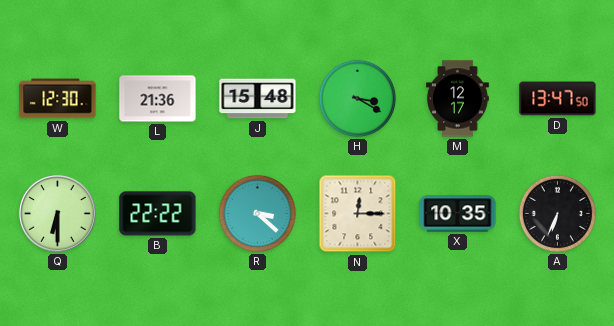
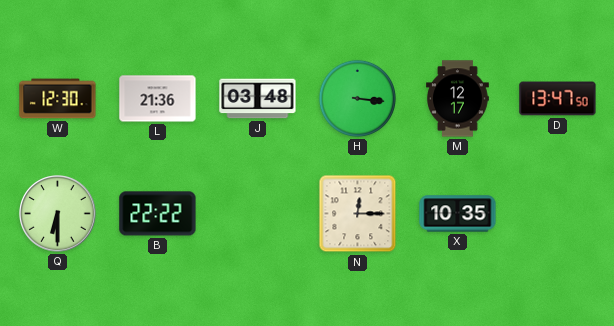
J: 15:48 -> 03:48 (258, 99)
H: 3:20 -> 3:16 (357, 98)
R: 3:22 -> none (257, 213)
A: 6:34 -> none (557, 213)
